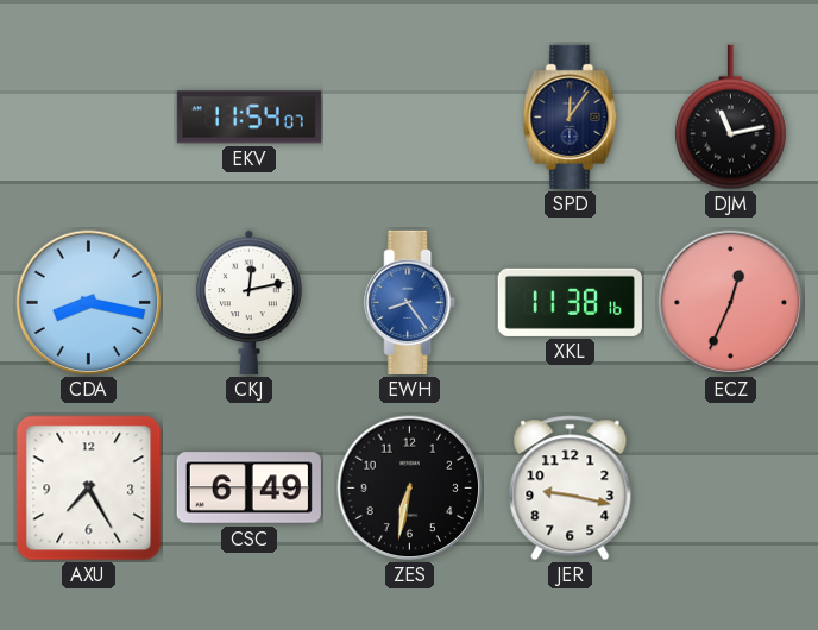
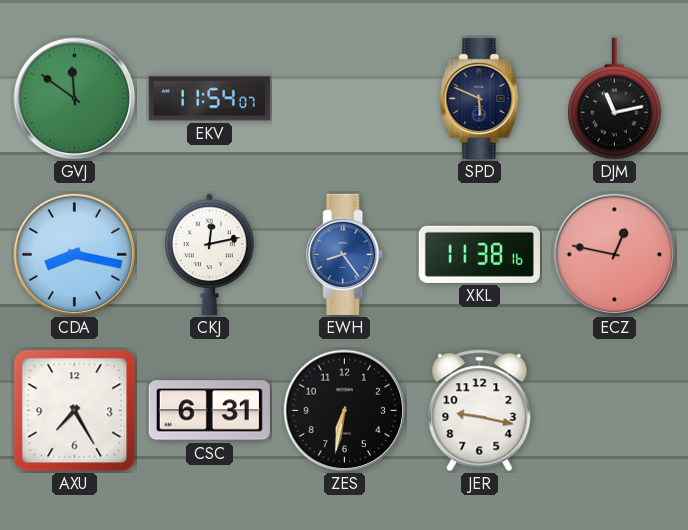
GVJ: none -> 11:51 (75, 99)
SPD: 12:06 -> 5:49 (480, 98)
ECZ: 12:34 -> 12:47 (615, 255)
CSC: 6:49 -> 6:31 (209, 411)
